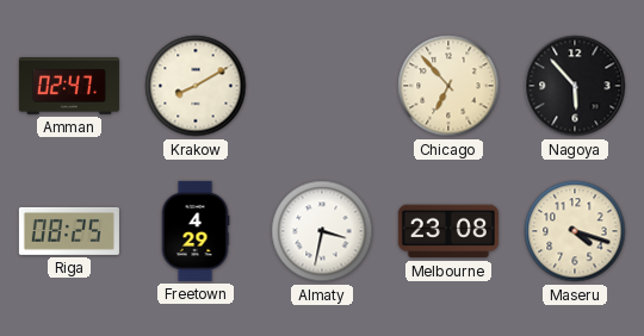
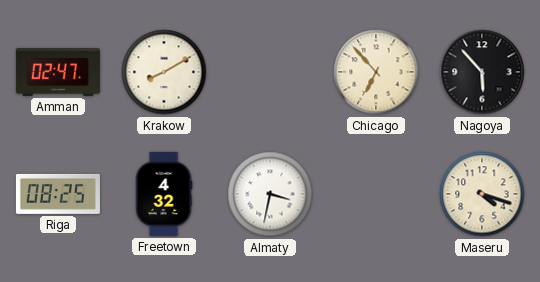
Freetown: 4:29 -> 4:32 (164, 194)
Melbourne: 23:08 -> none (448, 231)
